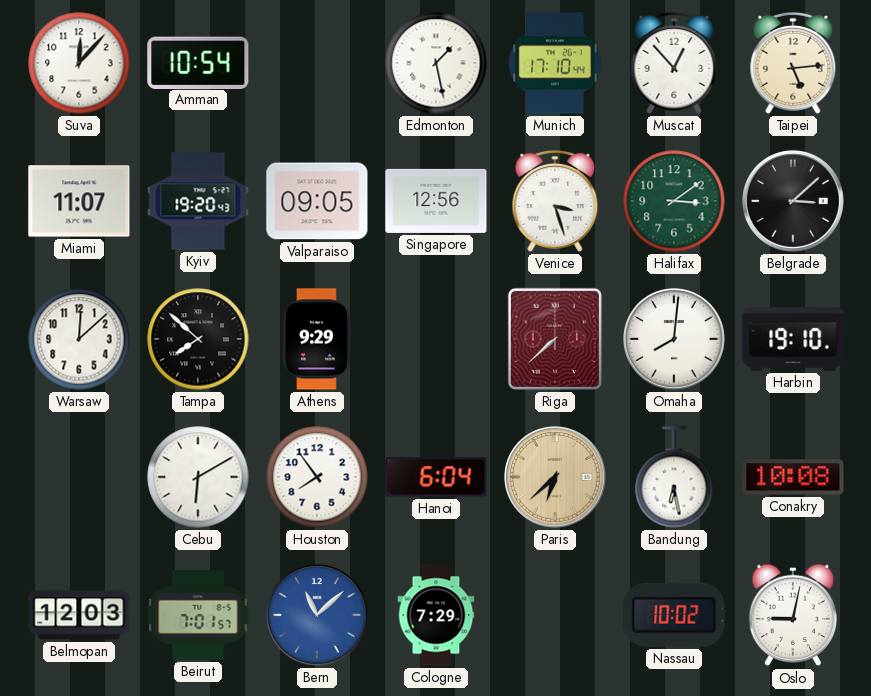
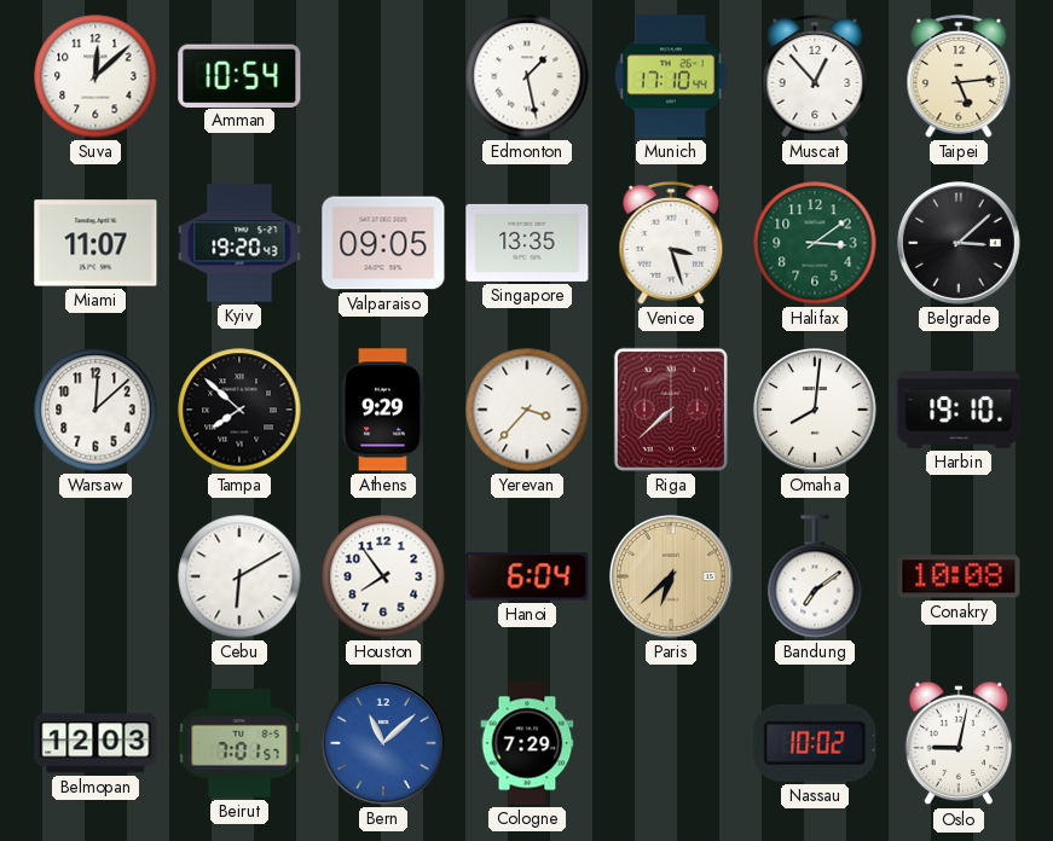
Suva: 12:07 -> 12:08 (96, 76)
Singapore: 12:56 -> 13:35 (527, 243)
Yerevan: none -> 3:37 (527, 410)
Bandung: 6:28 -> 7:09 (815, 576)
